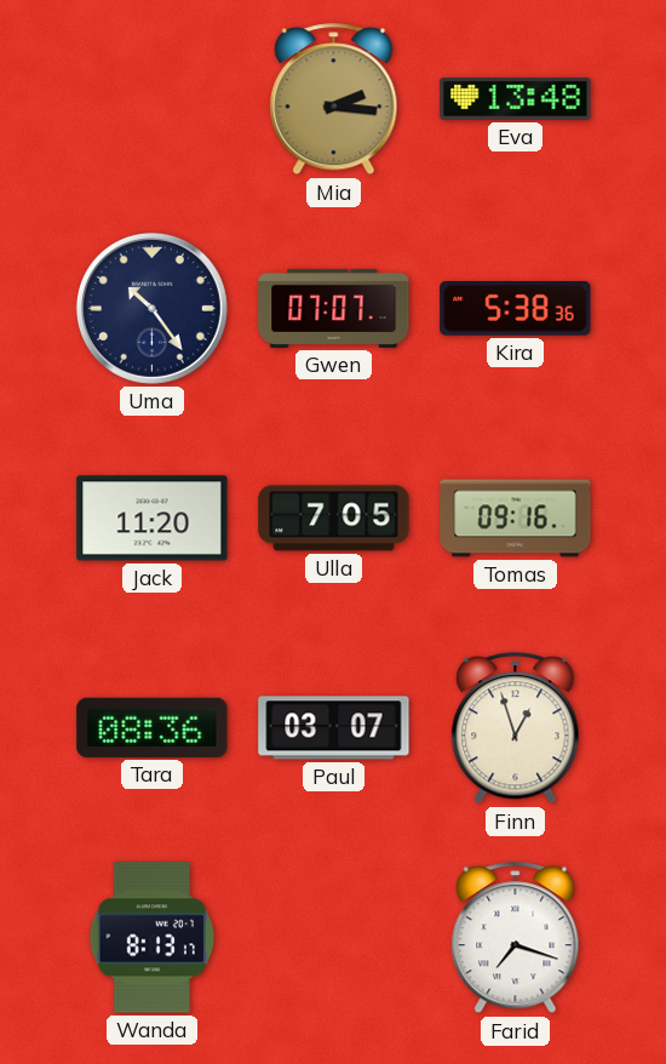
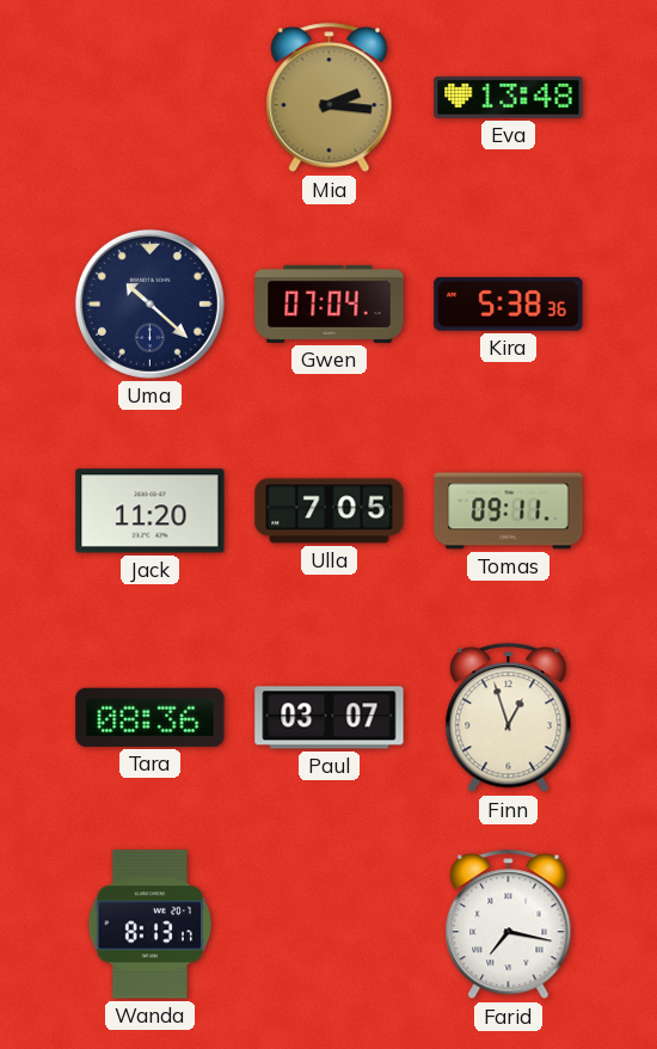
Uma: 10:24 -> 10:22 (149, 303)
Gwen: 07:07 -> 07:04 (330, 303)
Tomas: 09:16 -> 09:11 (509, 511)
Farid: 7:18 -> 7:17 (509, 925)
